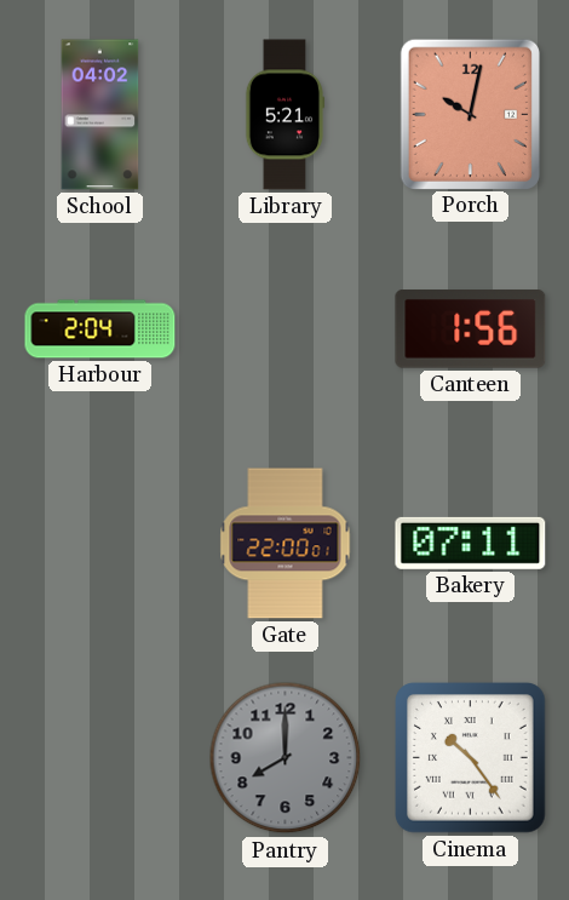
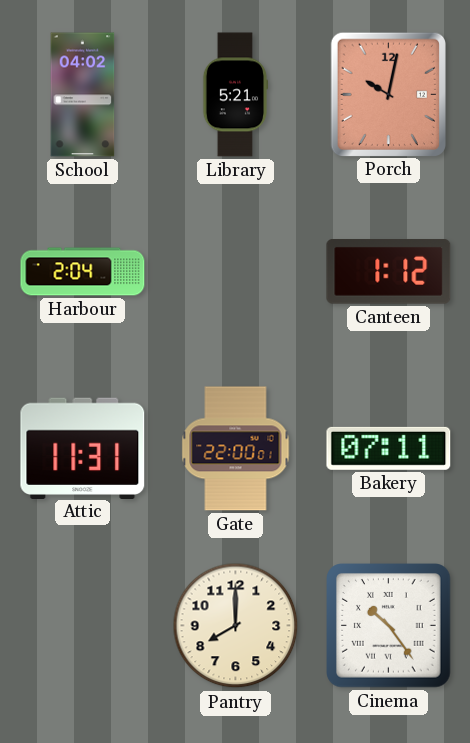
Canteen: 1:56 -> 1:12 (389, 272)
Attic: none -> 11:31 (83, 448)
Pantry dial: grey -> cream (236, 626)
